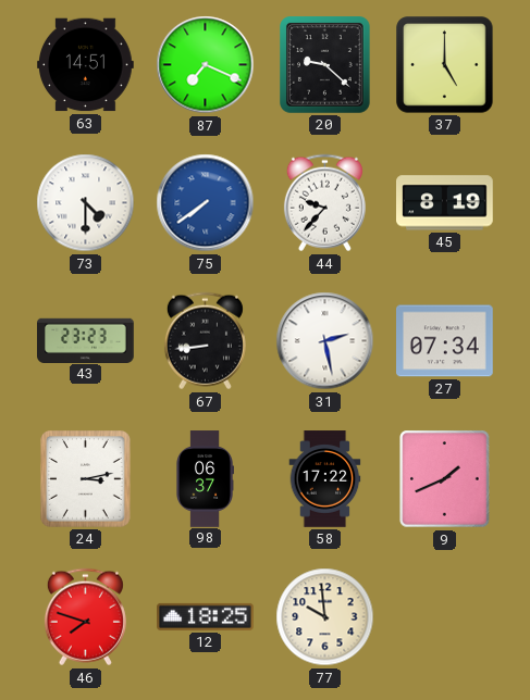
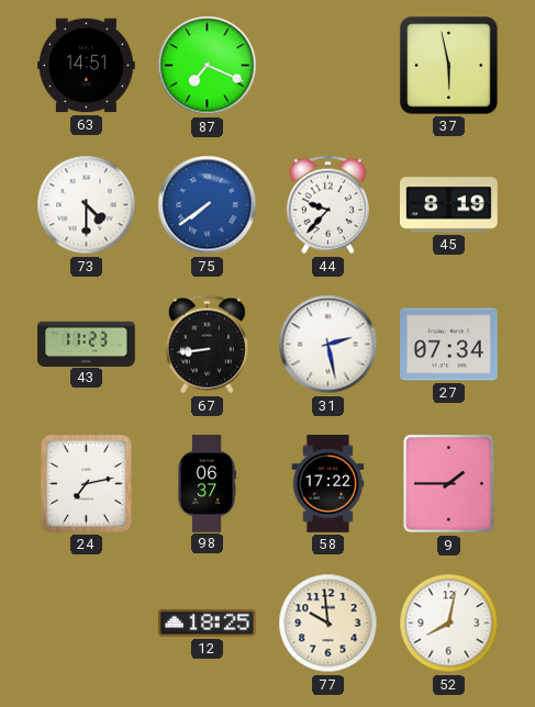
20: 9:22 -> none (325, 65)
37: 5:00 -> 5:58 (449, 66)
43: 23:23 -> 11:23 (87, 344)
24: 3:13 -> 7:13 (87, 484)
9: 1:41 -> 1:45 (449, 484)
46: 7:48 -> none (85, 617)
52: none -> 8:02 (449, 624)
